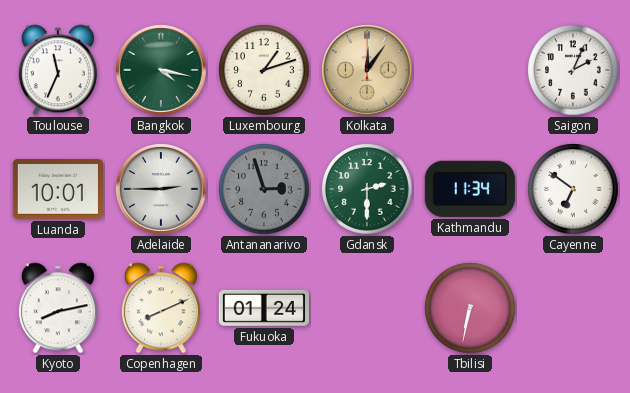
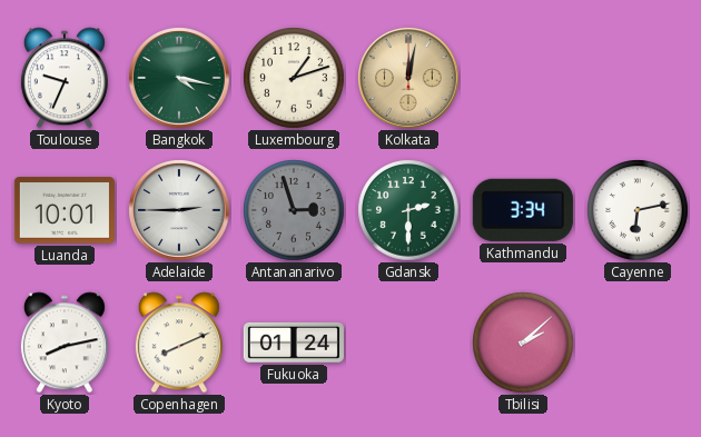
Toulouse: 11:34 -> 9:34 (65, 78)
Kolkata: 12:06 -> 12:02 (408, 78)
Saigon: 2:04 -> none (573, 70)
Kathmandu: 11:34 -> 3:34 (523, 210)
Cayenne: 6:51 -> 6:13 (638, 210)
Tbilisi: 6:32 -> 2:08 (523, 342)
